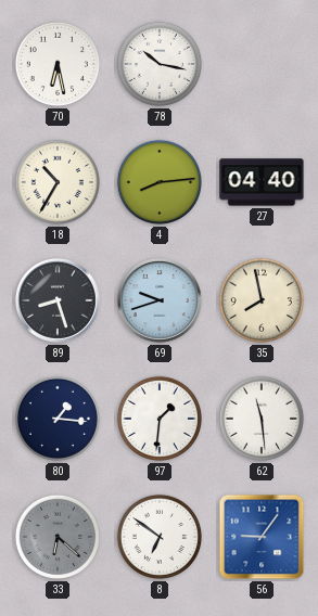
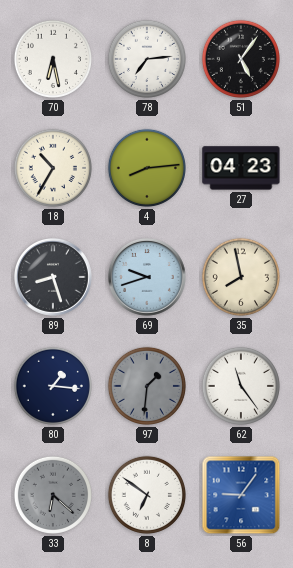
78: 10:17 -> 7:14 (147, 59)
51: none -> 5:06 (241, 59)
27: 04:40 -> 04:23 (241, 168)
97 dial: white -> grey (147, 386)
62: 11:29 -> 11:24 (241, 386)
